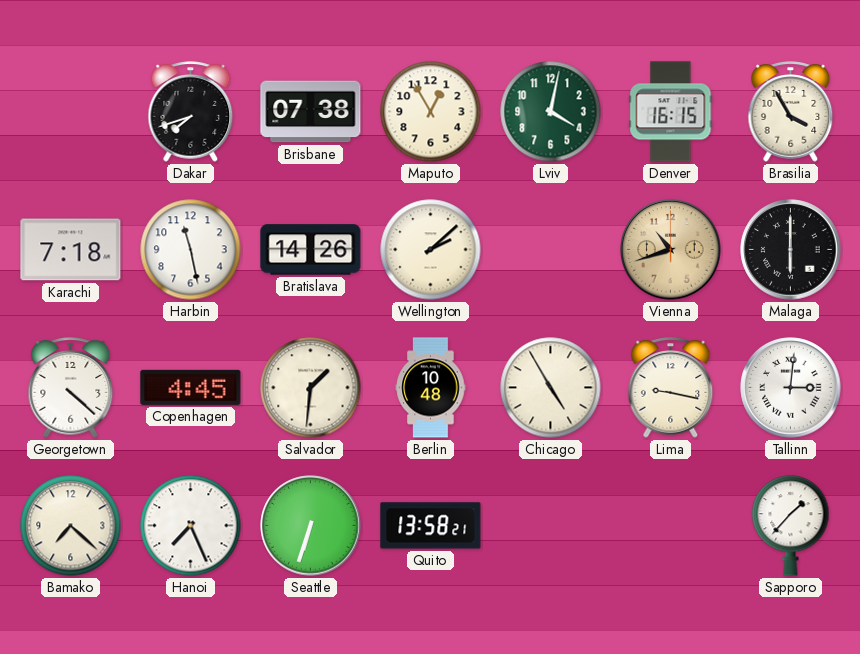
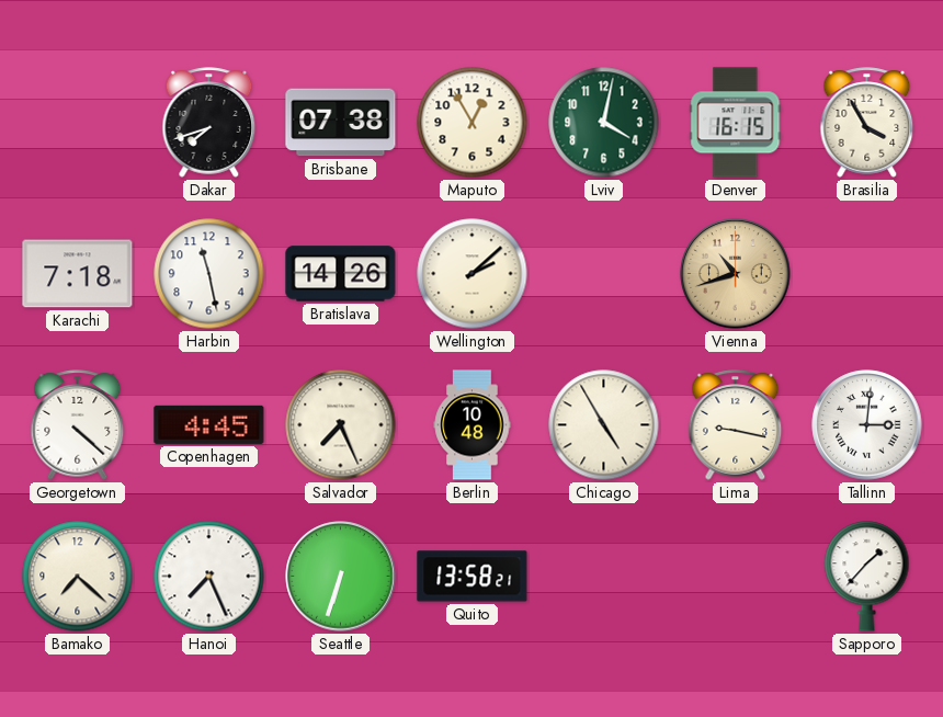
Malaga: 6:00 -> none (791, 250)
Salvador: 1:31 -> 7:26 (341, 425)
